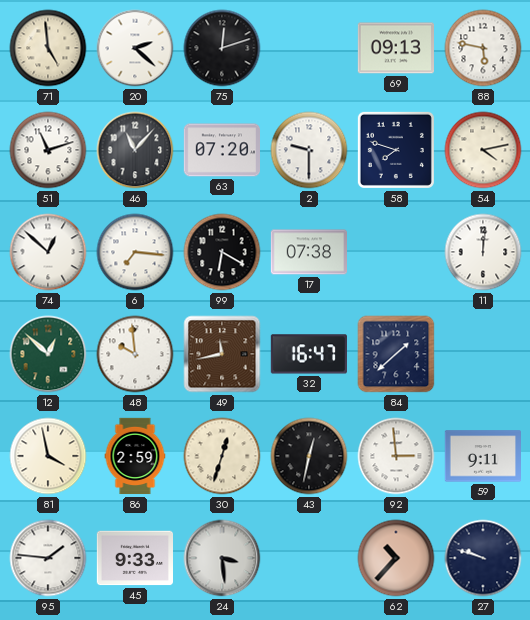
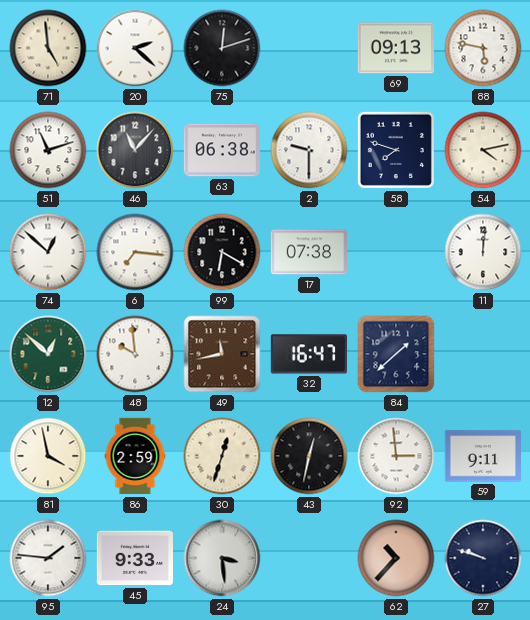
63: 07:20 -> 06:38 (221, 150)
